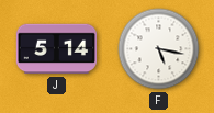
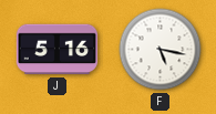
J: 5:14 -> 5:16 (58, 50)
